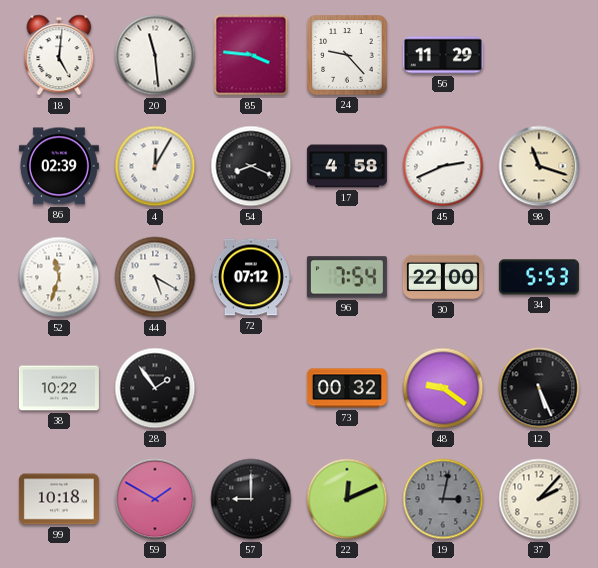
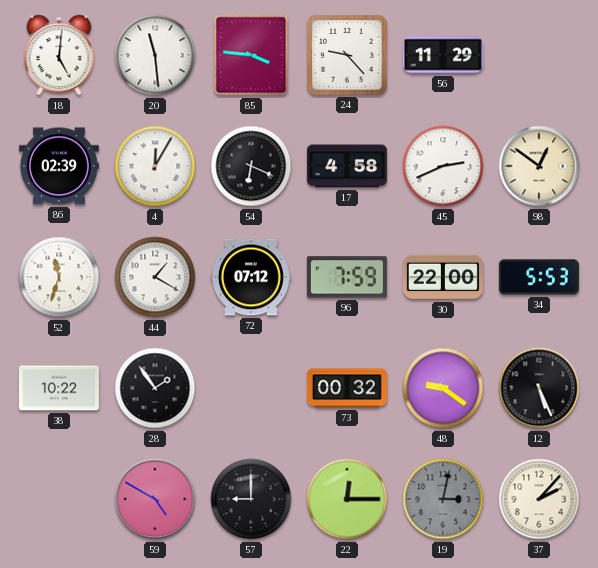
54: 8:19 -> 6:19 (251, 166)
98: 11:18 -> 12:51 (539, 166)
44: 5:20 -> 1:20 (155, 277)
96: 7:54 -> 7:59 (347, 277)
99: 10:18 -> none (59, 499)
59: 1:50 -> 4:50 (155, 499)
22: 12:11 -> 12:15 (347, 499)
